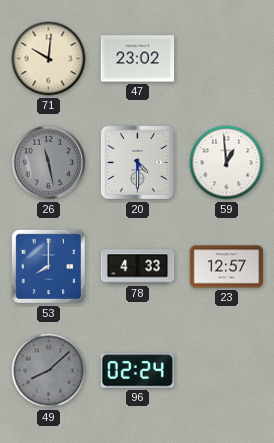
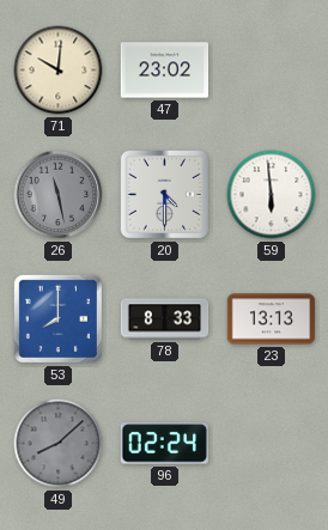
59: 12:59 -> 5:59 (272, 195)
78: 4:33 -> 8:33 (165, 319)
23: 12:57 -> 13:13 (272, 319)
